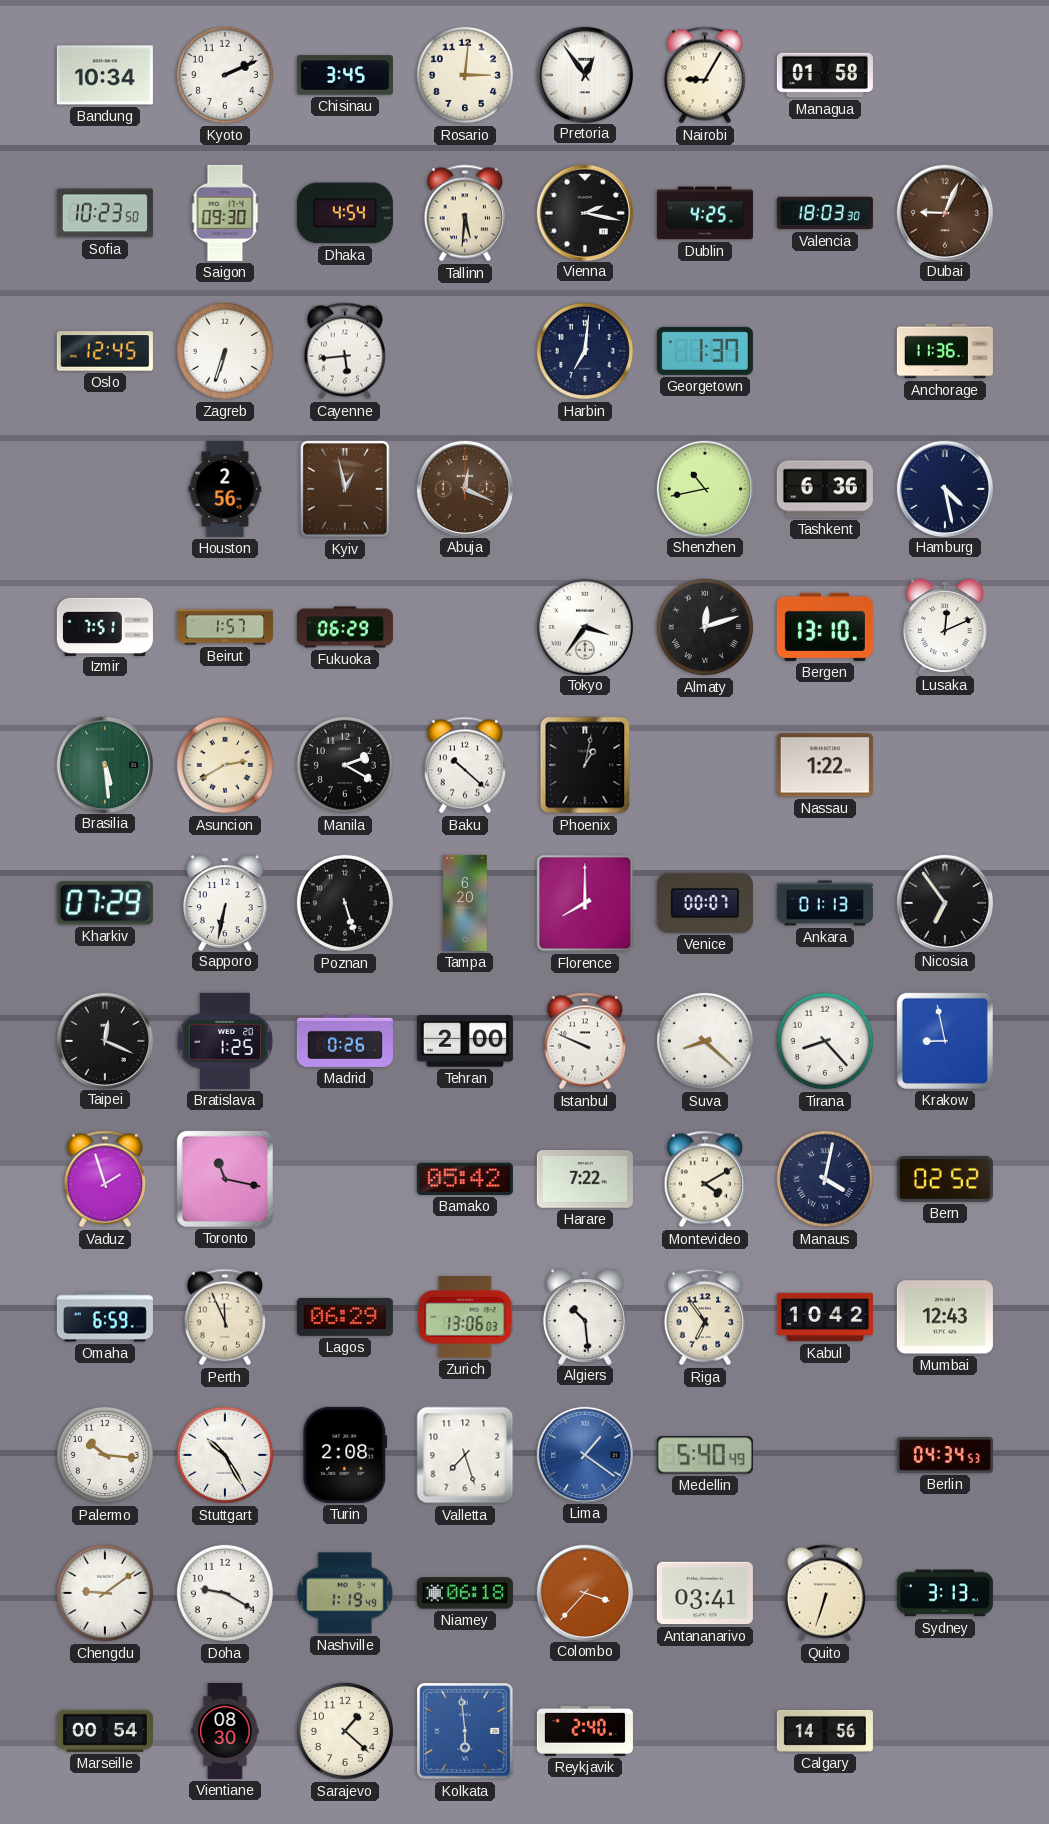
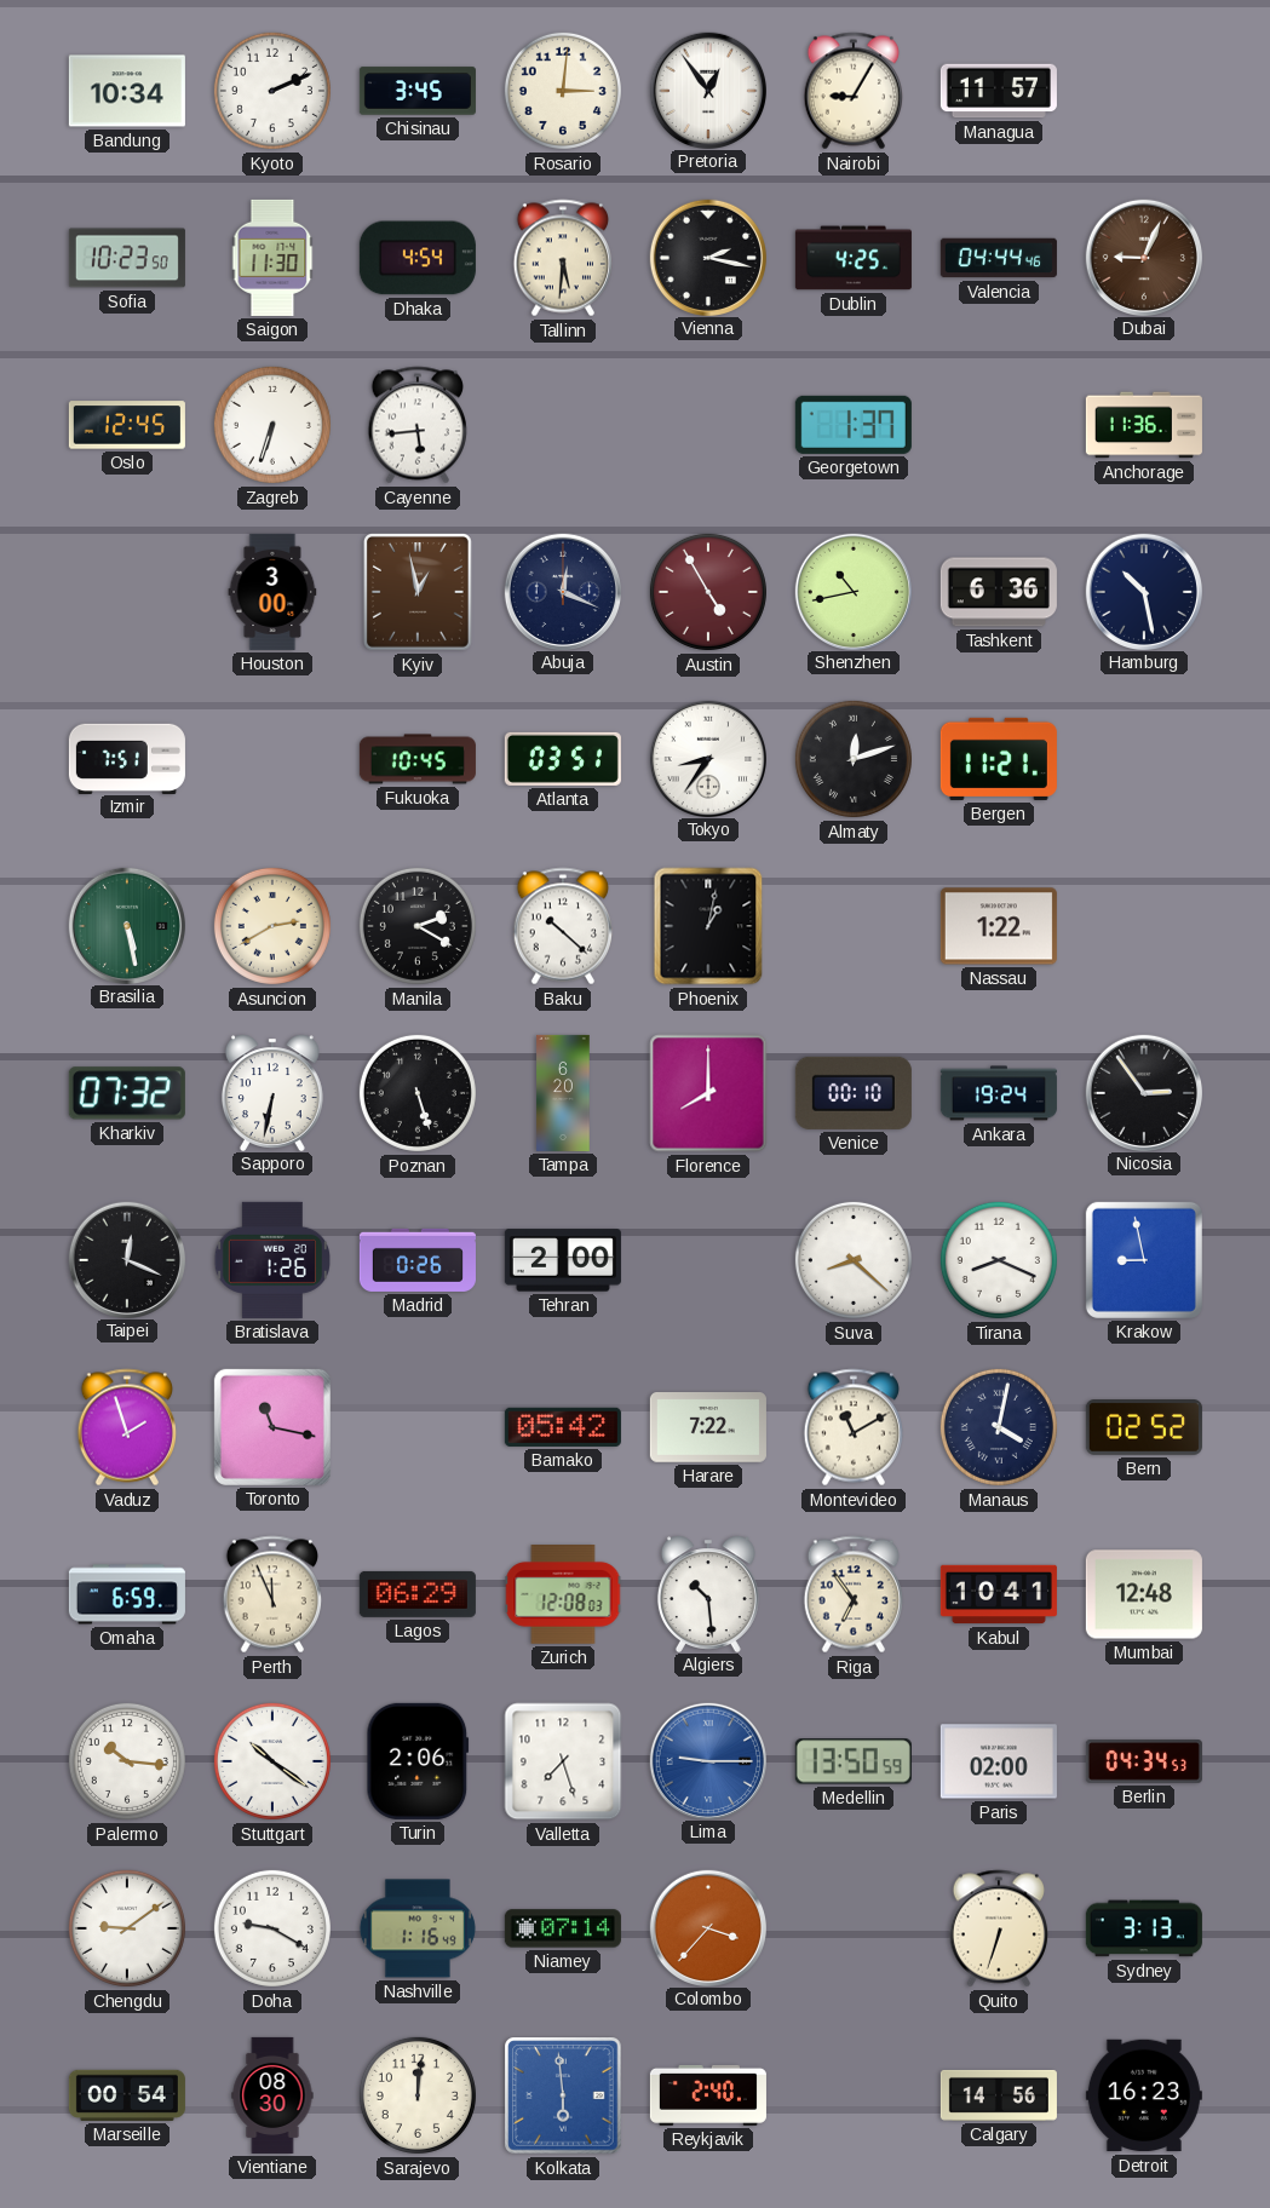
Managua: 01:58 -> 11:57 (999, 91)
Saigon: 09:30 -> 11:30 (272, 258)
Valencia: 18:03 -> 04:44 (999, 258)
Harbin: 7:01 -> none (585, 351)
Houston: 2:56 -> 3:00 (272, 592)
Abuja dial: brown -> navy (562, 591)
Austin: none -> 4:55 (708, 592)
Hamburg: 4:28 -> 10:28 (1143, 591)
Beirut: 1:57 -> none (225, 627)
Fukuoka: 06:29 -> 10:45 (418, 759)
Atlanta: none -> 03:51 (563, 759)
Tokyo: 3:36 -> 8:36 (707, 758)
Bergen: 13:10 -> 11:21 (999, 759)
Lusaka: 12:11 -> none (945, 626)
Brasilia: 5:29 -> 5:28 (126, 925)
Kharkiv: 07:29 -> 07:32 (127, 1093)
Venice: 00:07 -> 00:10 (854, 1093)
Ankara: 01:13 -> 19:24 (999, 1093)
Nicosia: 6:54 -> 2:54 (1143, 1092)
Bratislava: 1:25 -> 1:26 (271, 1260)
Istanbul: 9:49 -> none (584, 1041)
Tirana: 8:23 -> 8:19 (999, 1260)
Montevideo: 4:10 -> 11:10 (852, 1427)
Zurich: 13:06 -> 12:08 (563, 1594)
Kabul: 10:42 -> 10:41 (999, 1594)
Mumbai: 12:43 -> 12:48 (1144, 1594)
Stuttgart: 10:25 -> 10:21 (272, 1761)
Turin: 2:08 -> 2:06 (418, 1761)
Lima: 1:21 -> 9:15 (707, 1760)
Medellin: 5:40 -> 13:50 (854, 1761)
Paris: none -> 02:00 (999, 1761)
Nashville: 1:19 -> 1:16 (418, 1928)
Niamey: 06:18 -> 07:14 (563, 1928)
Antananarivo: 03:41 -> none (705, 1593)
Sarajevo: 1:22 -> 12:01 (418, 2095)
Detroit: none -> 16:23 (1144, 2095)
